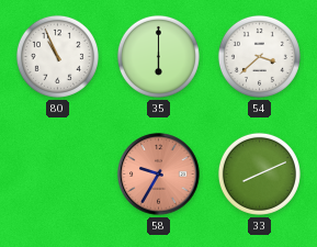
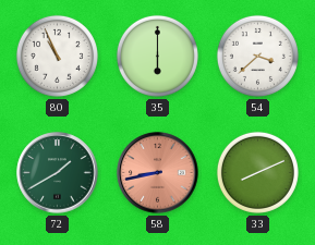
72: none -> 1:40 (58, 173)
58: 9:35 -> 8:43 (158, 173)
